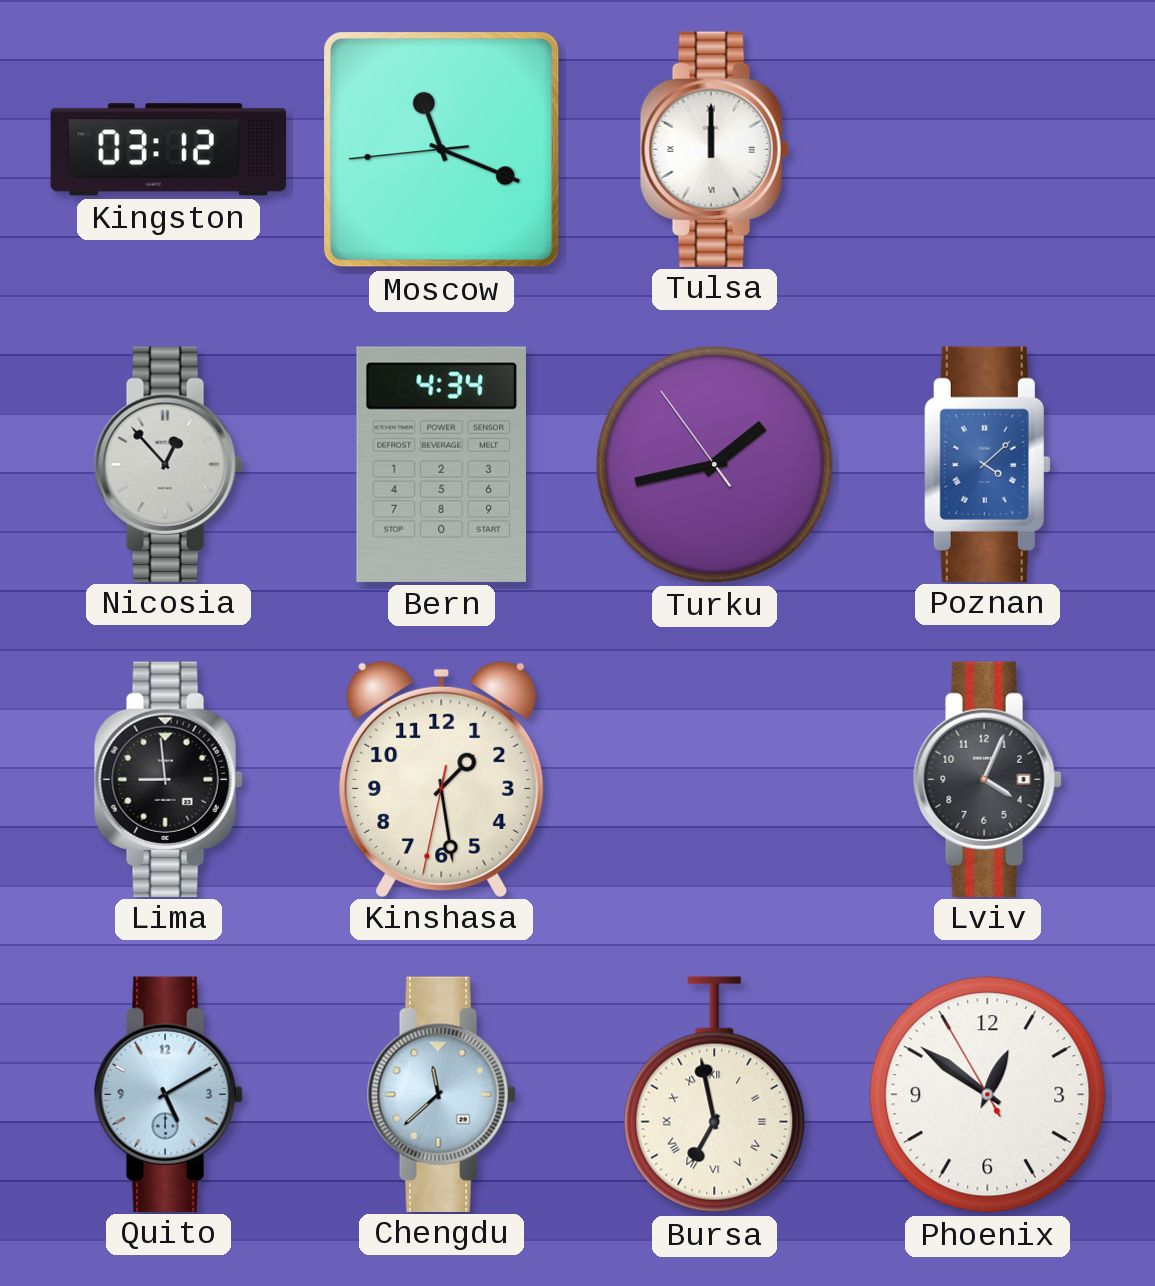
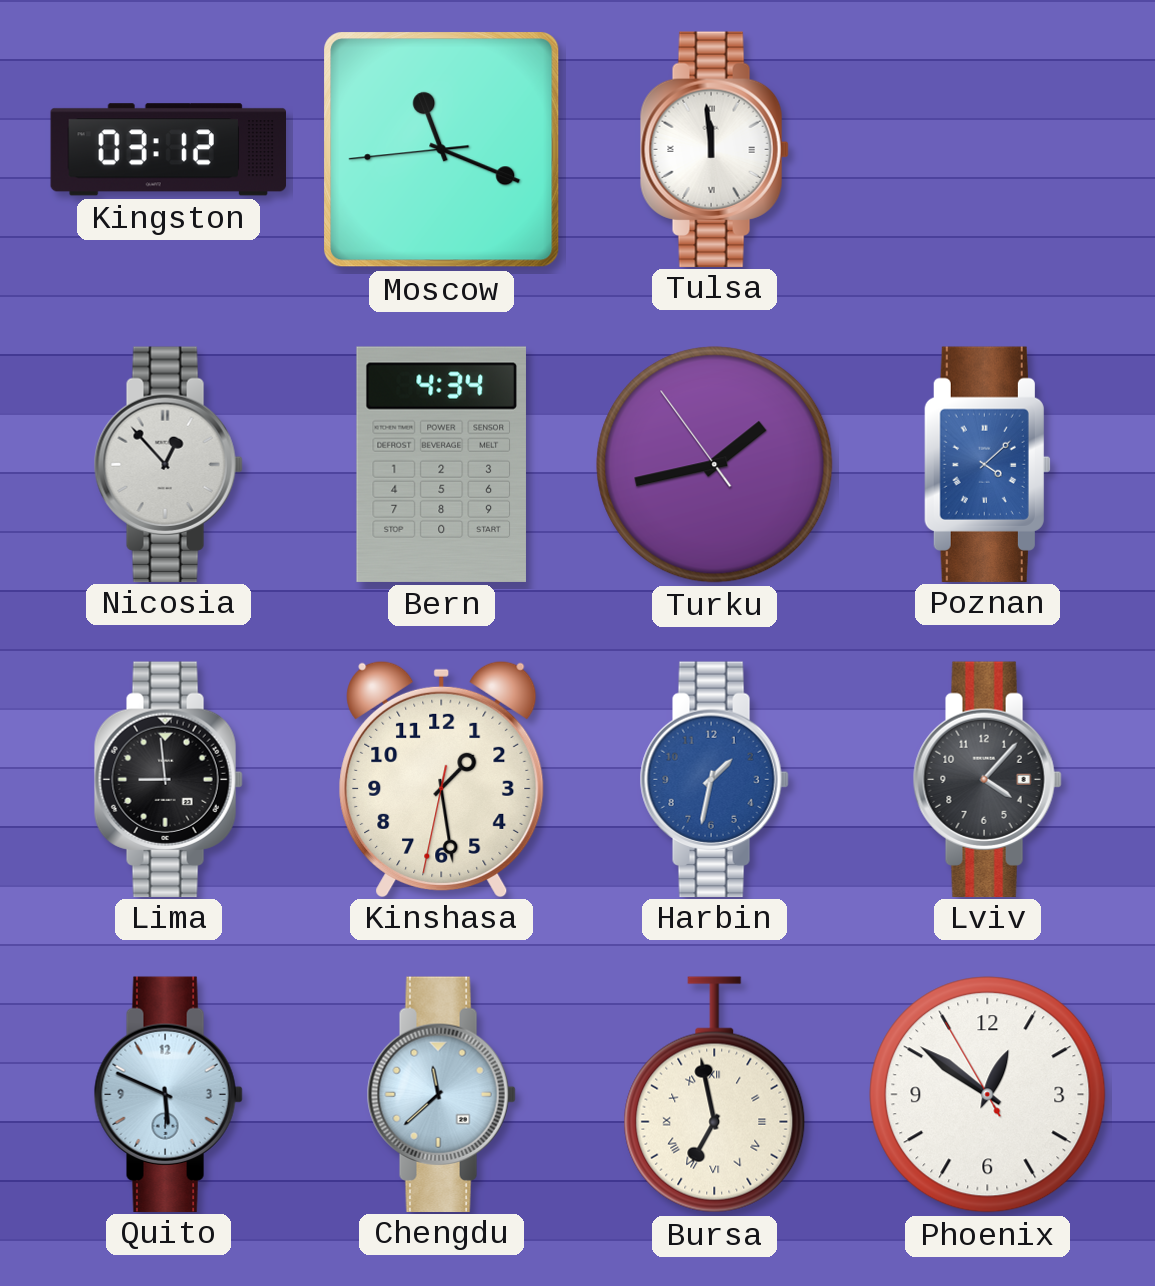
Tulsa: 12:00 -> 11:59 (714, 149)
Harbin: none -> 1:32 (714, 779)
Lviv: 4:04 -> 4:07 (987, 779)
Quito: 5:10 -> 5:49 (168, 1094)
